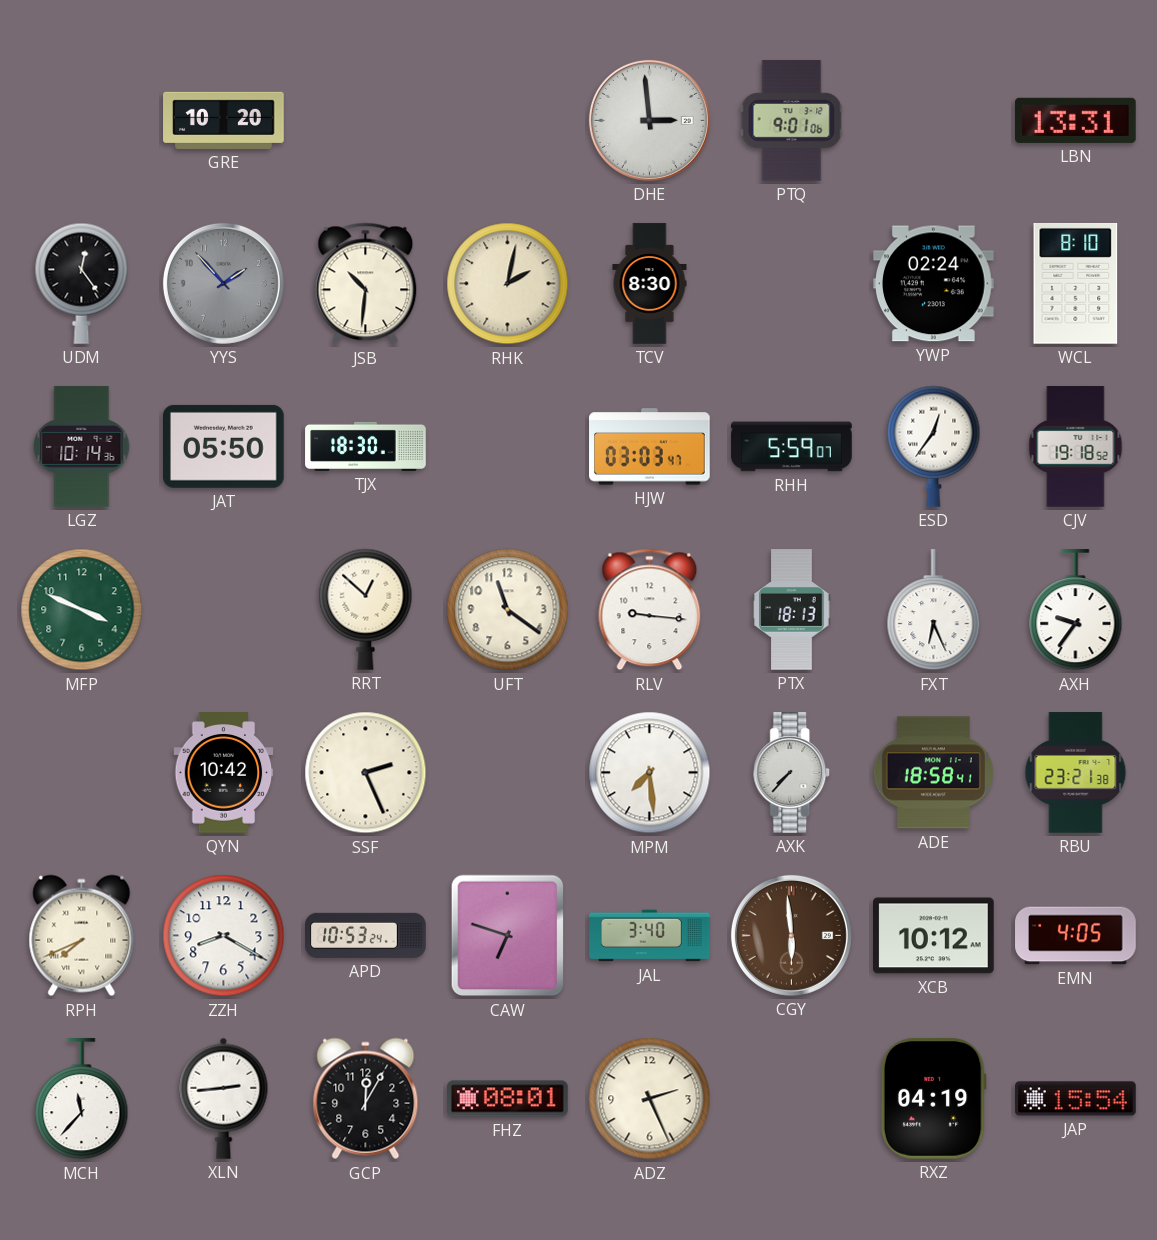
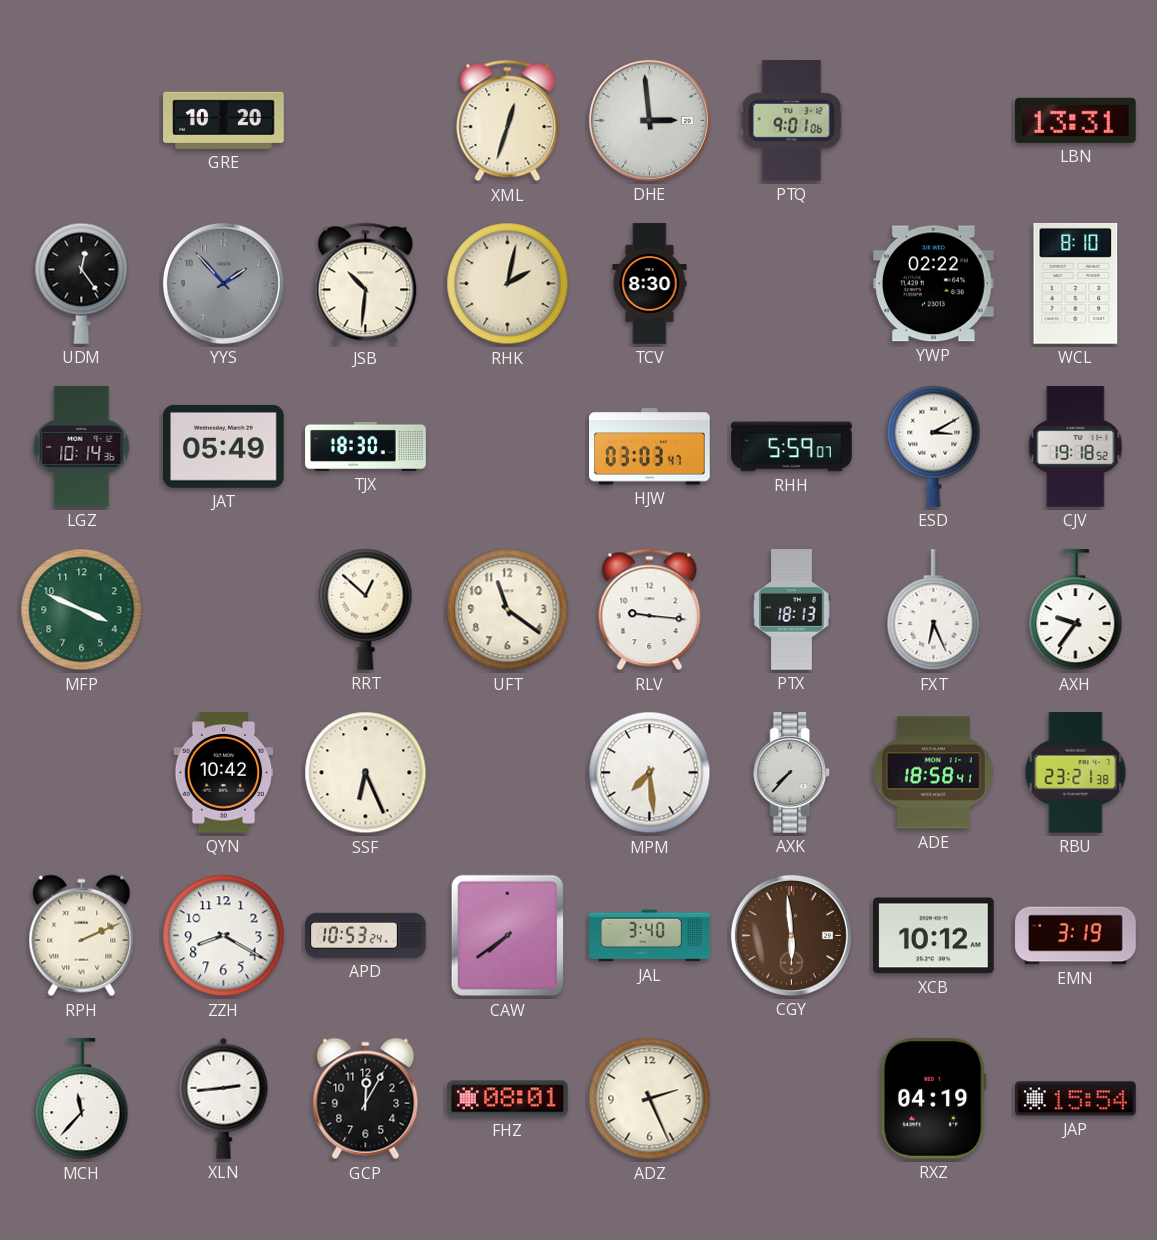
XML: none -> 12:33 (508, 121)
YWP: 02:24 -> 02:22 (934, 284)
JAT: 05:50 -> 05:49 (224, 446)
ESD: 12:36 -> 3:10 (934, 446)
SSF: 2:26 -> 6:26 (366, 773)
RPH: 7:41 -> 2:11 (82, 936)
CAW: 6:48 -> 7:39 (508, 936)
EMN: 4:05 -> 3:19 (1076, 936)
